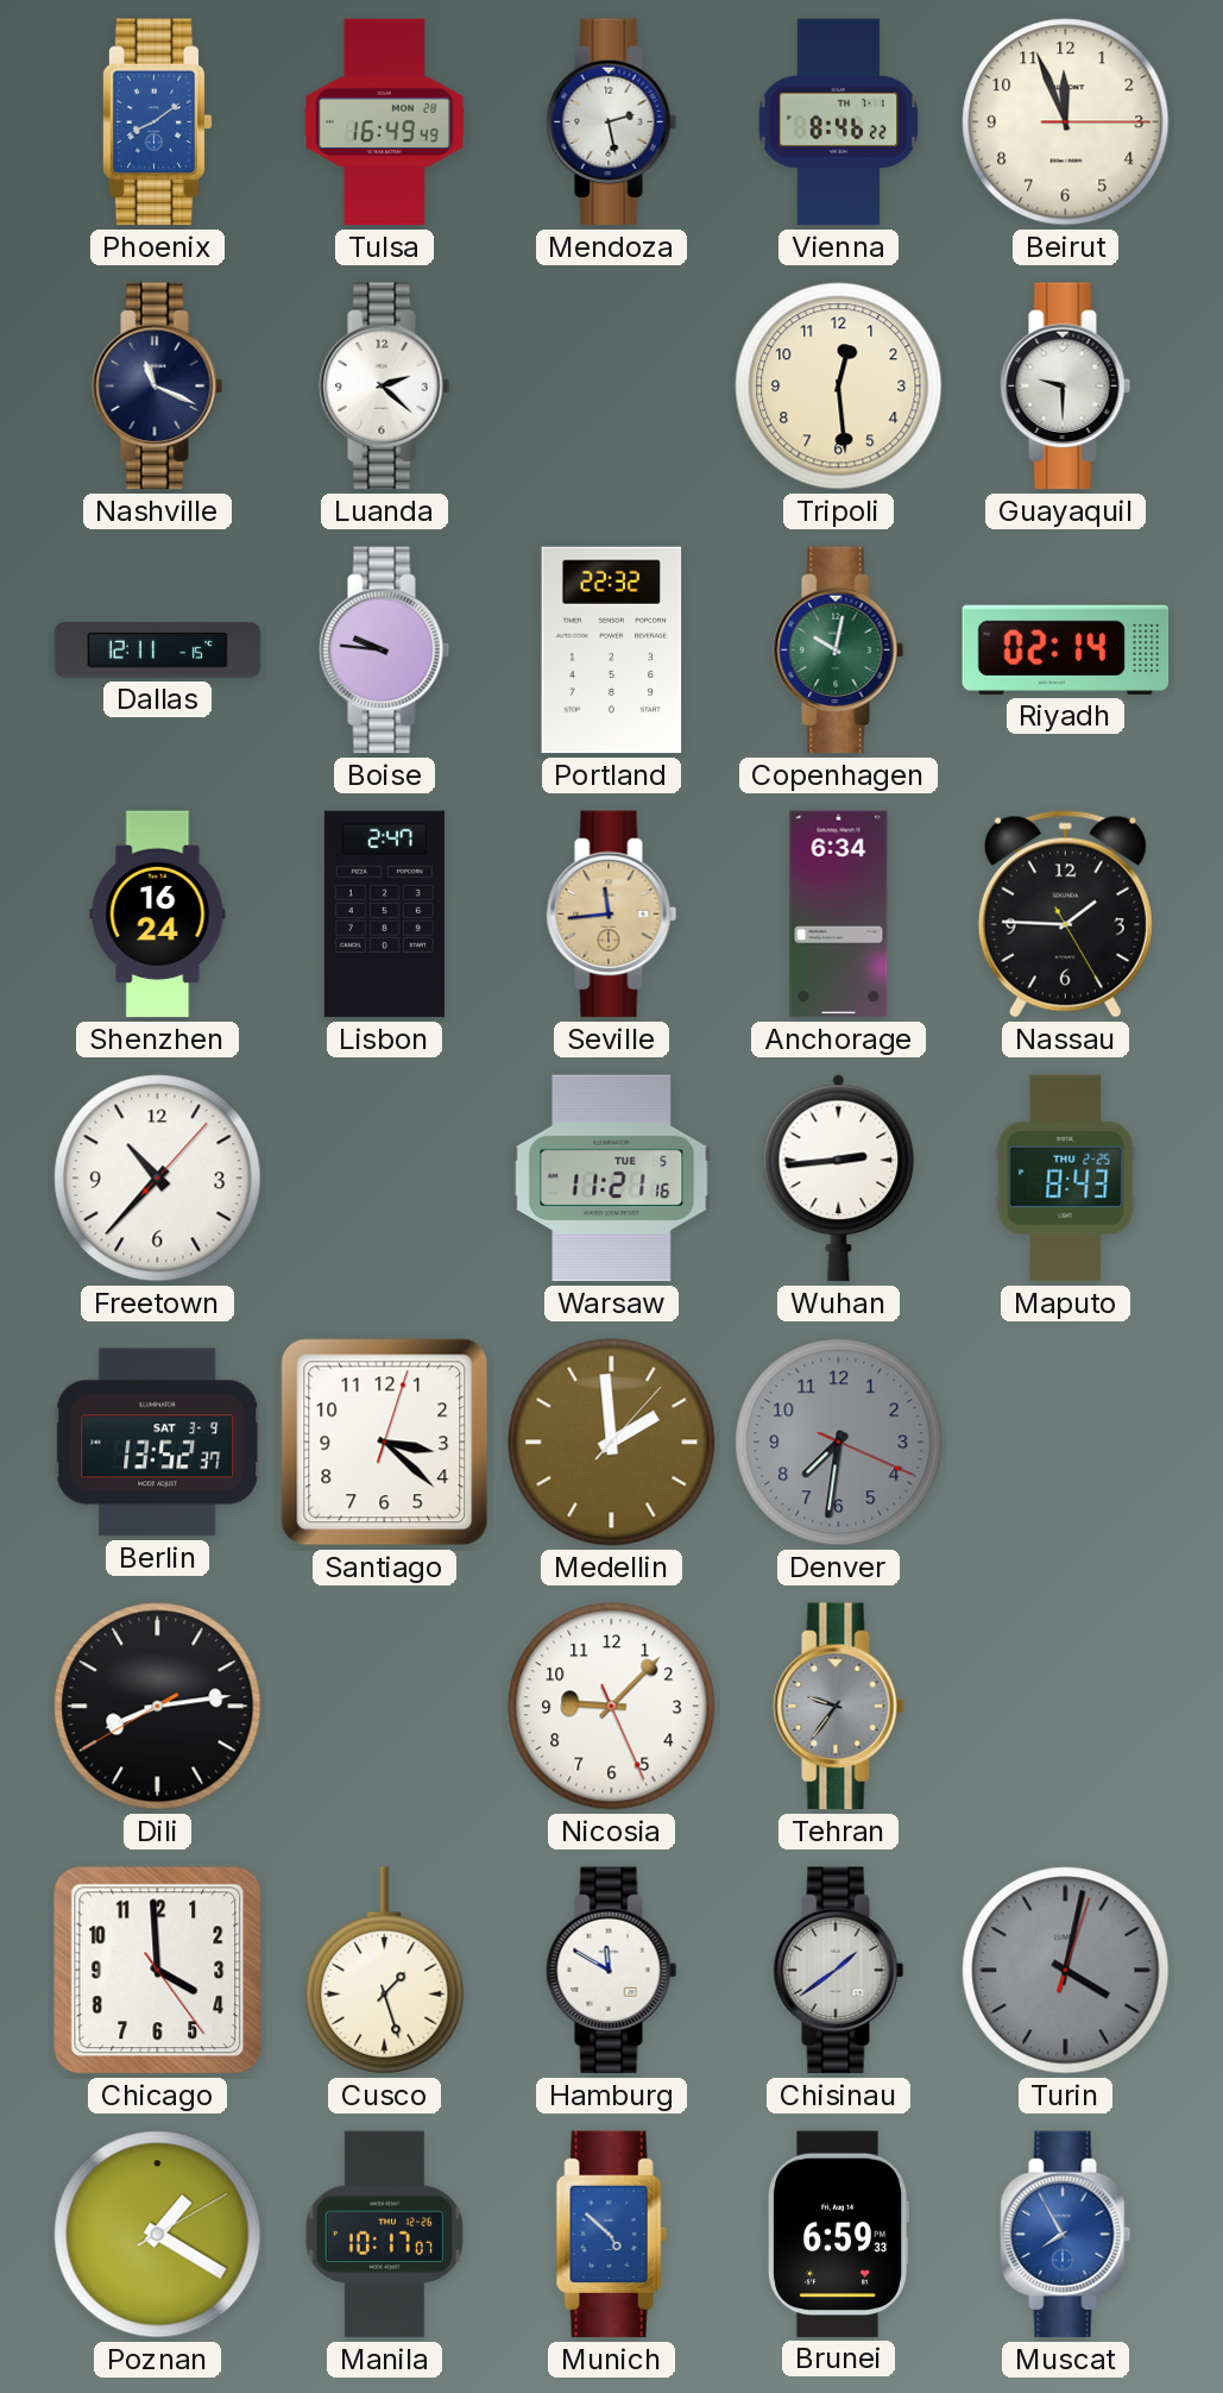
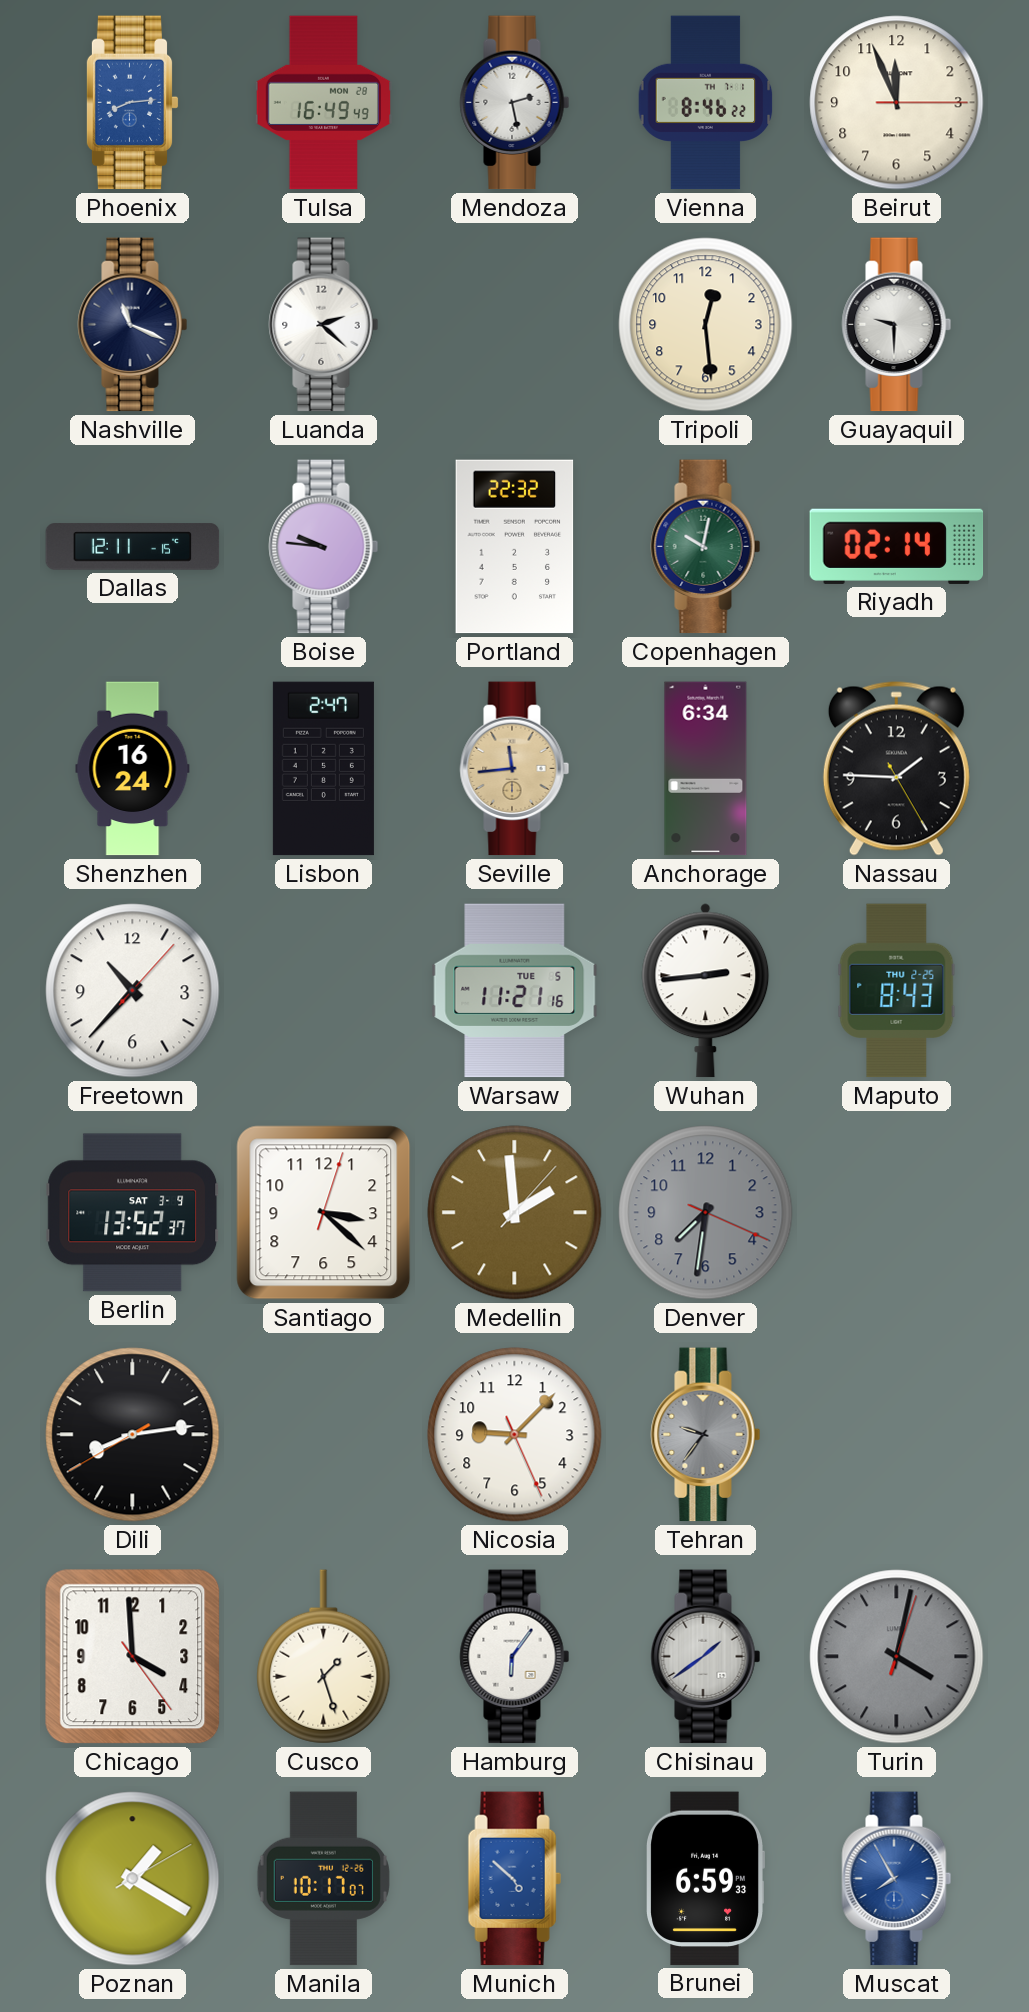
Phoenix: 8:09 -> 8:14 (132, 103)
Hamburg: 11:50 -> 6:06 (515, 1657)
